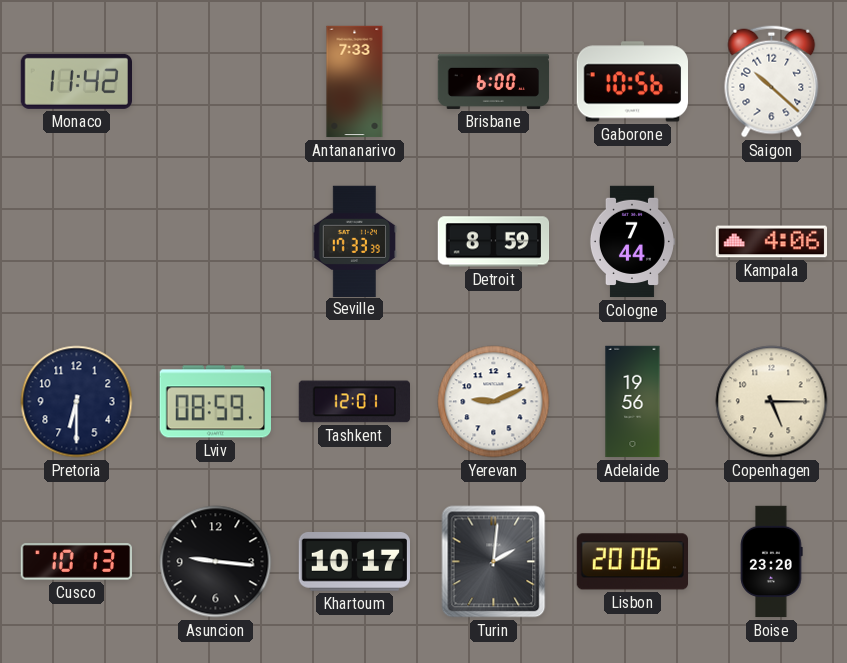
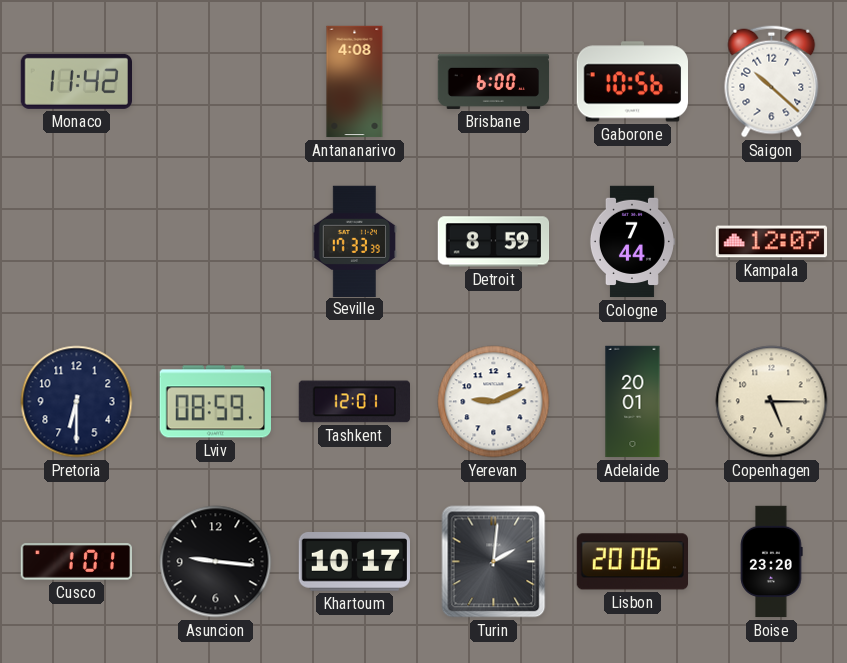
Antananarivo: 7:33 -> 4:08 (355, 82)
Kampala: 4:06 -> 12:07 (772, 242)
Adelaide: 19:56 -> 20:01 (633, 402)
Cusco: 10:13 -> 1:01 (76, 562)
